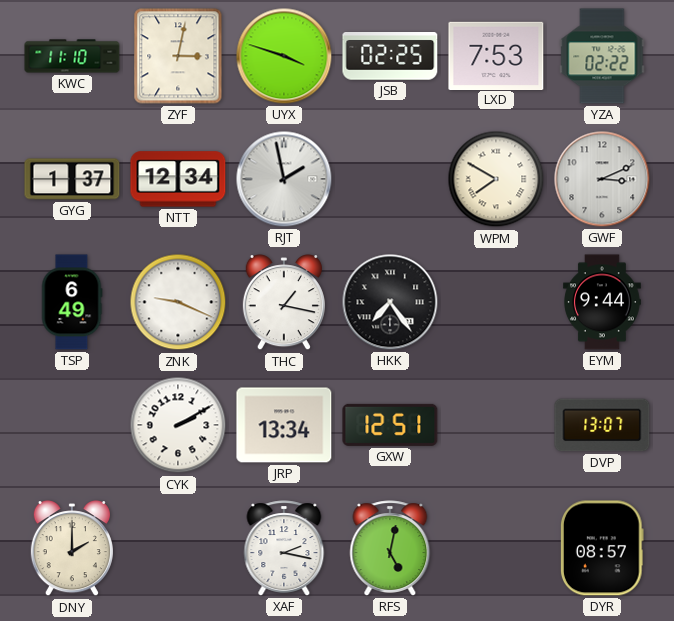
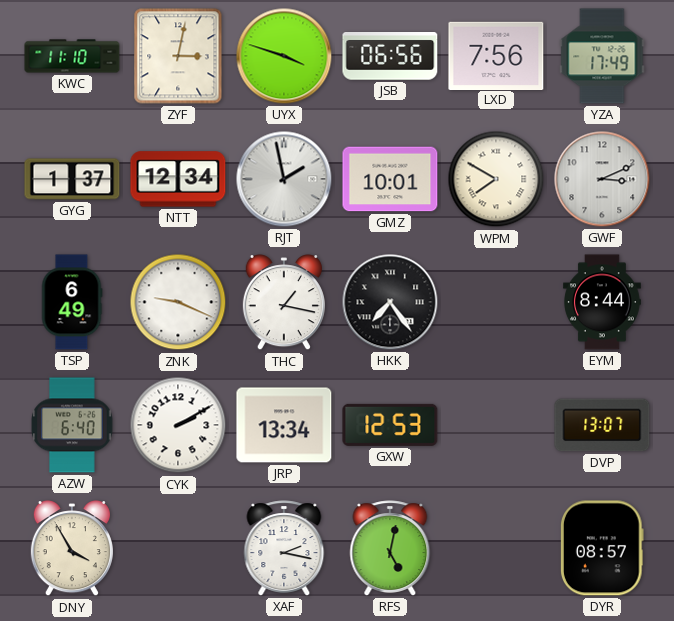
JSB: 02:25 -> 06:56 (390, 56)
LXD: 7:53 -> 7:56 (496, 55)
YZA: 02:22 -> 17:49 (602, 56)
GMZ: none -> 10:01 (390, 179)
EYM: 9:44 -> 8:44 (603, 302)
AZW: none -> 6:40 (72, 425)
GXW: 12:51 -> 12:53 (390, 425)
DNY: 2:00 -> 3:55 (72, 549)
